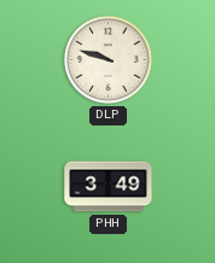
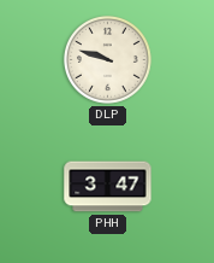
PHH: 3:49 -> 3:47 (108, 187)
